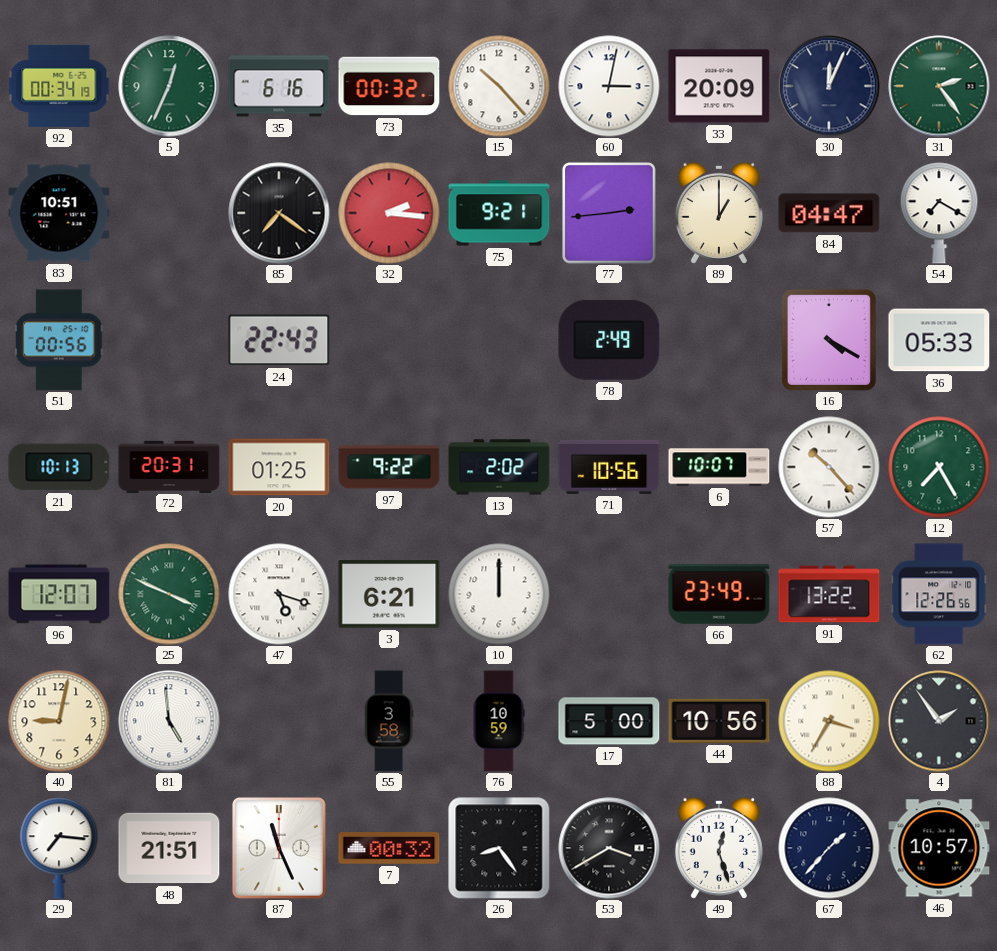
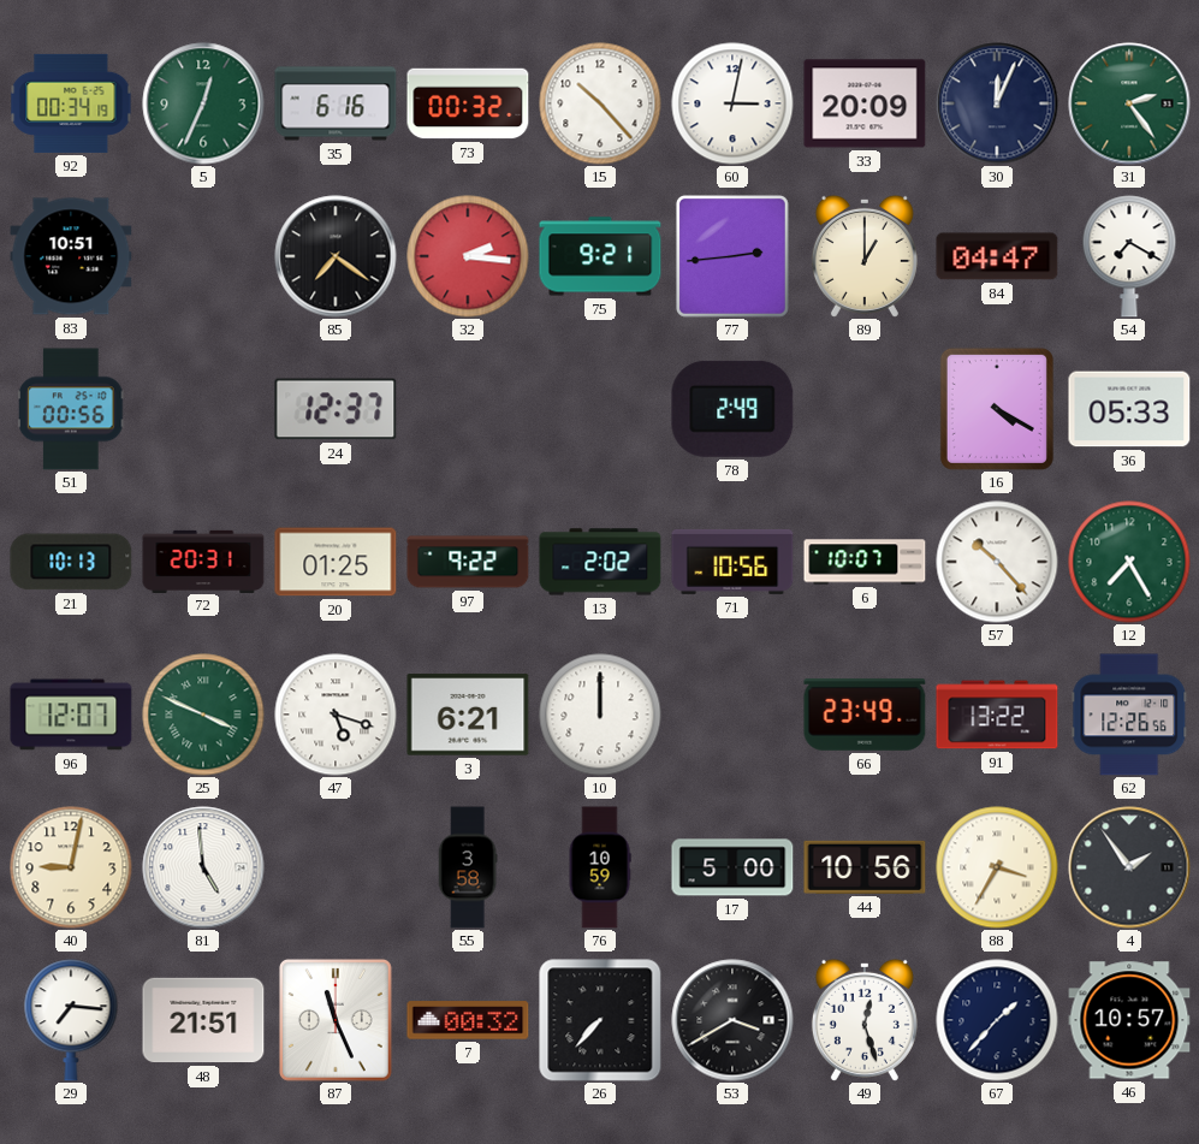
24: 22:43 -> 12:37 (336, 409)
26: 8:24 -> 7:37 (600, 1020)
